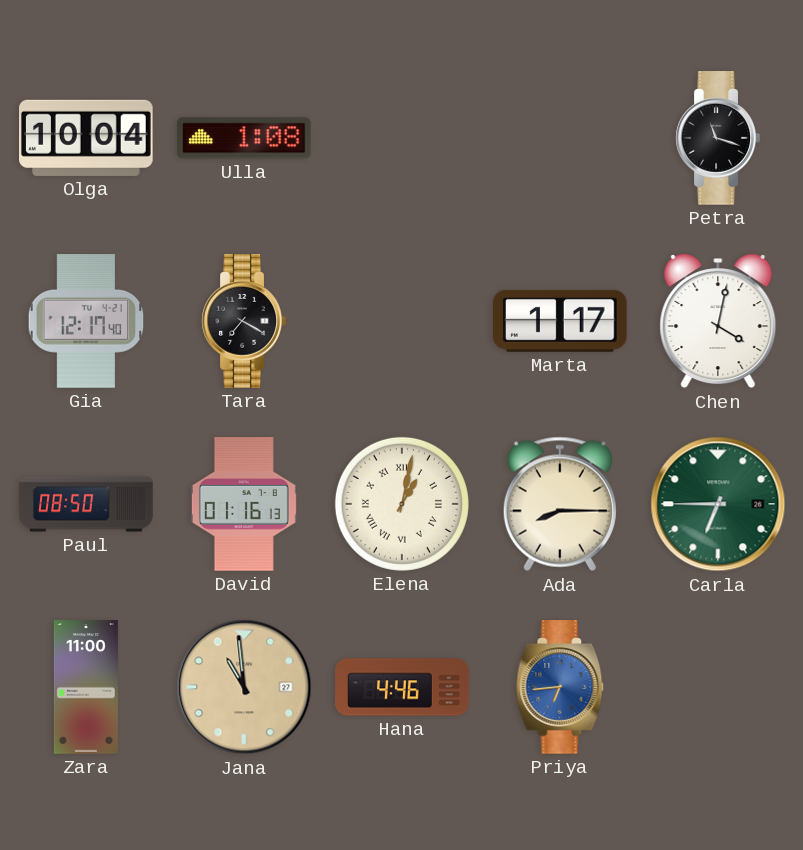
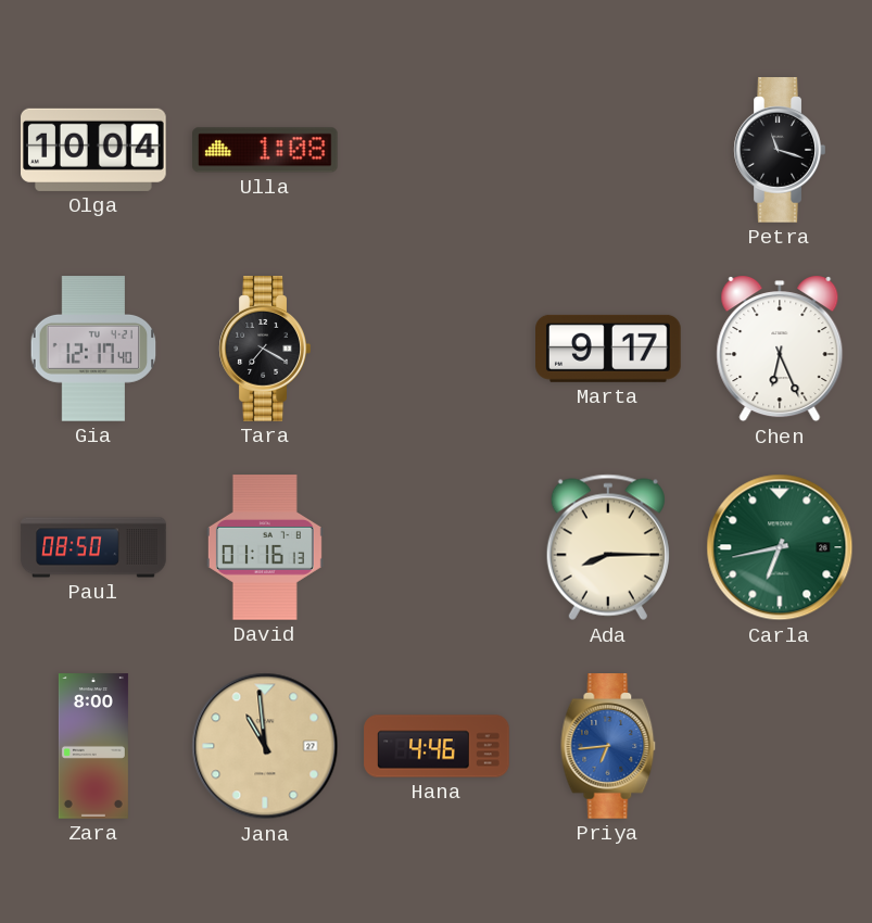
Marta: 1:17 -> 9:17 (609, 349)
Chen: 4:02 -> 6:26 (780, 350)
Elena: 1:02 -> none (402, 504)
Carla: 6:45 -> 6:43 (780, 547)
Zara: 11:00 -> 8:00 (93, 746)
